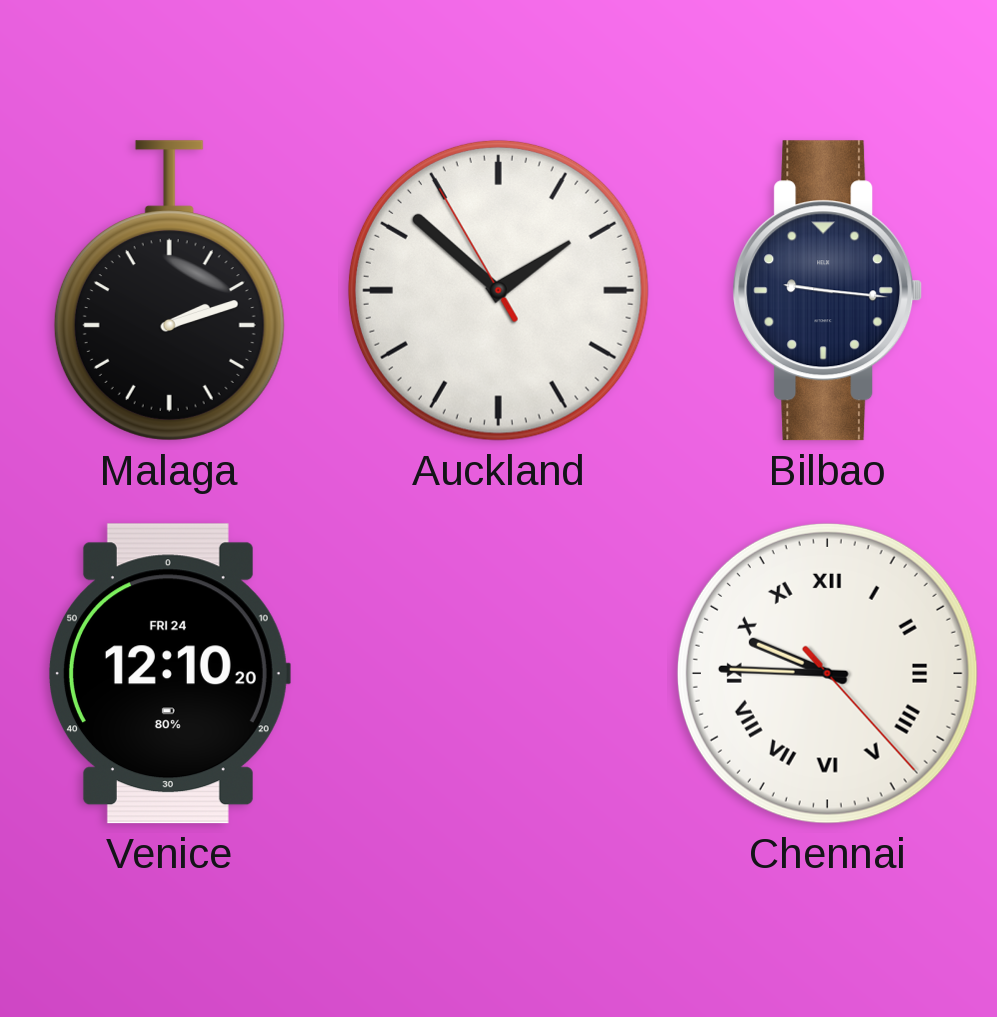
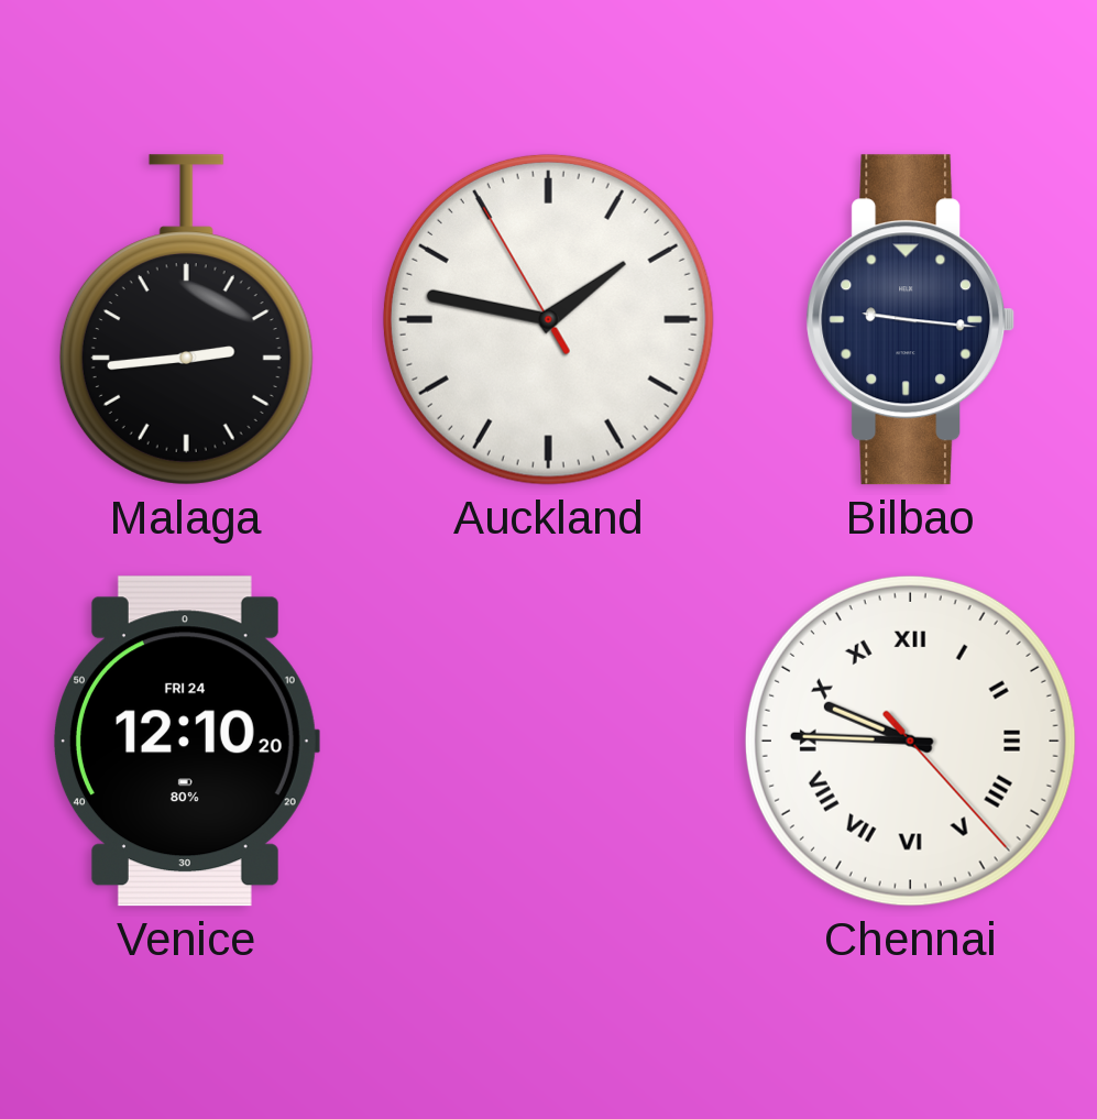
Malaga: 2:12 -> 2:44 (186, 320)
Auckland: 1:51 -> 1:46 (548, 319)
